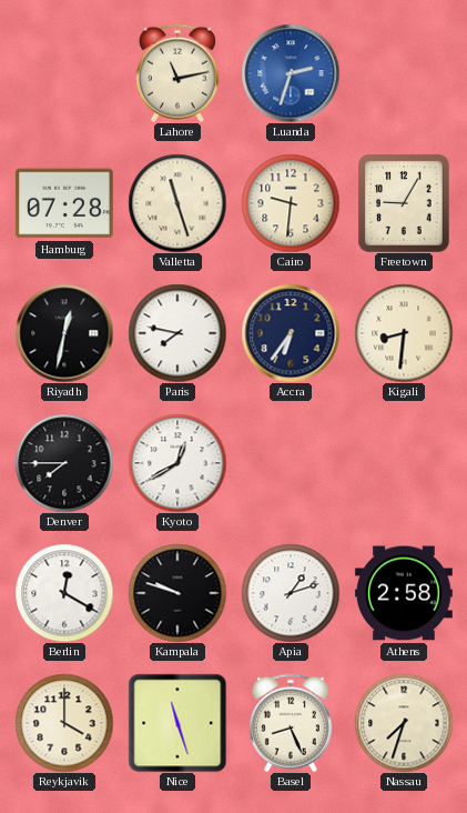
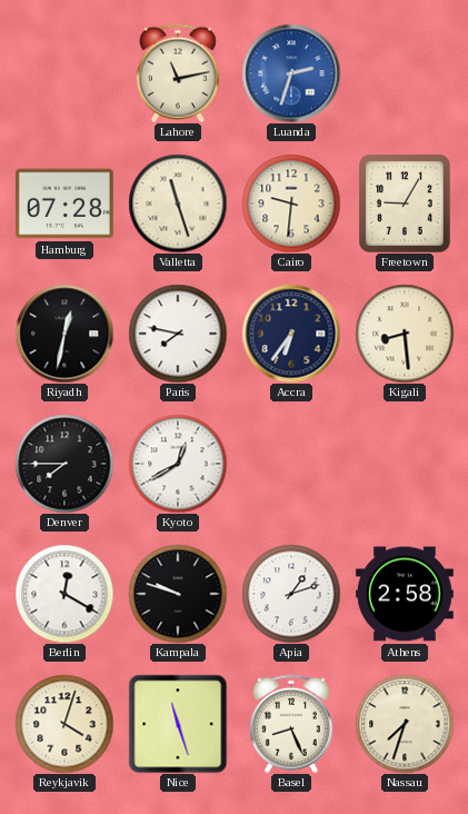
Kigali: 8:31 -> 8:29 (405, 334)
Reykjavik: 4:00 -> 4:03 (64, 724)
